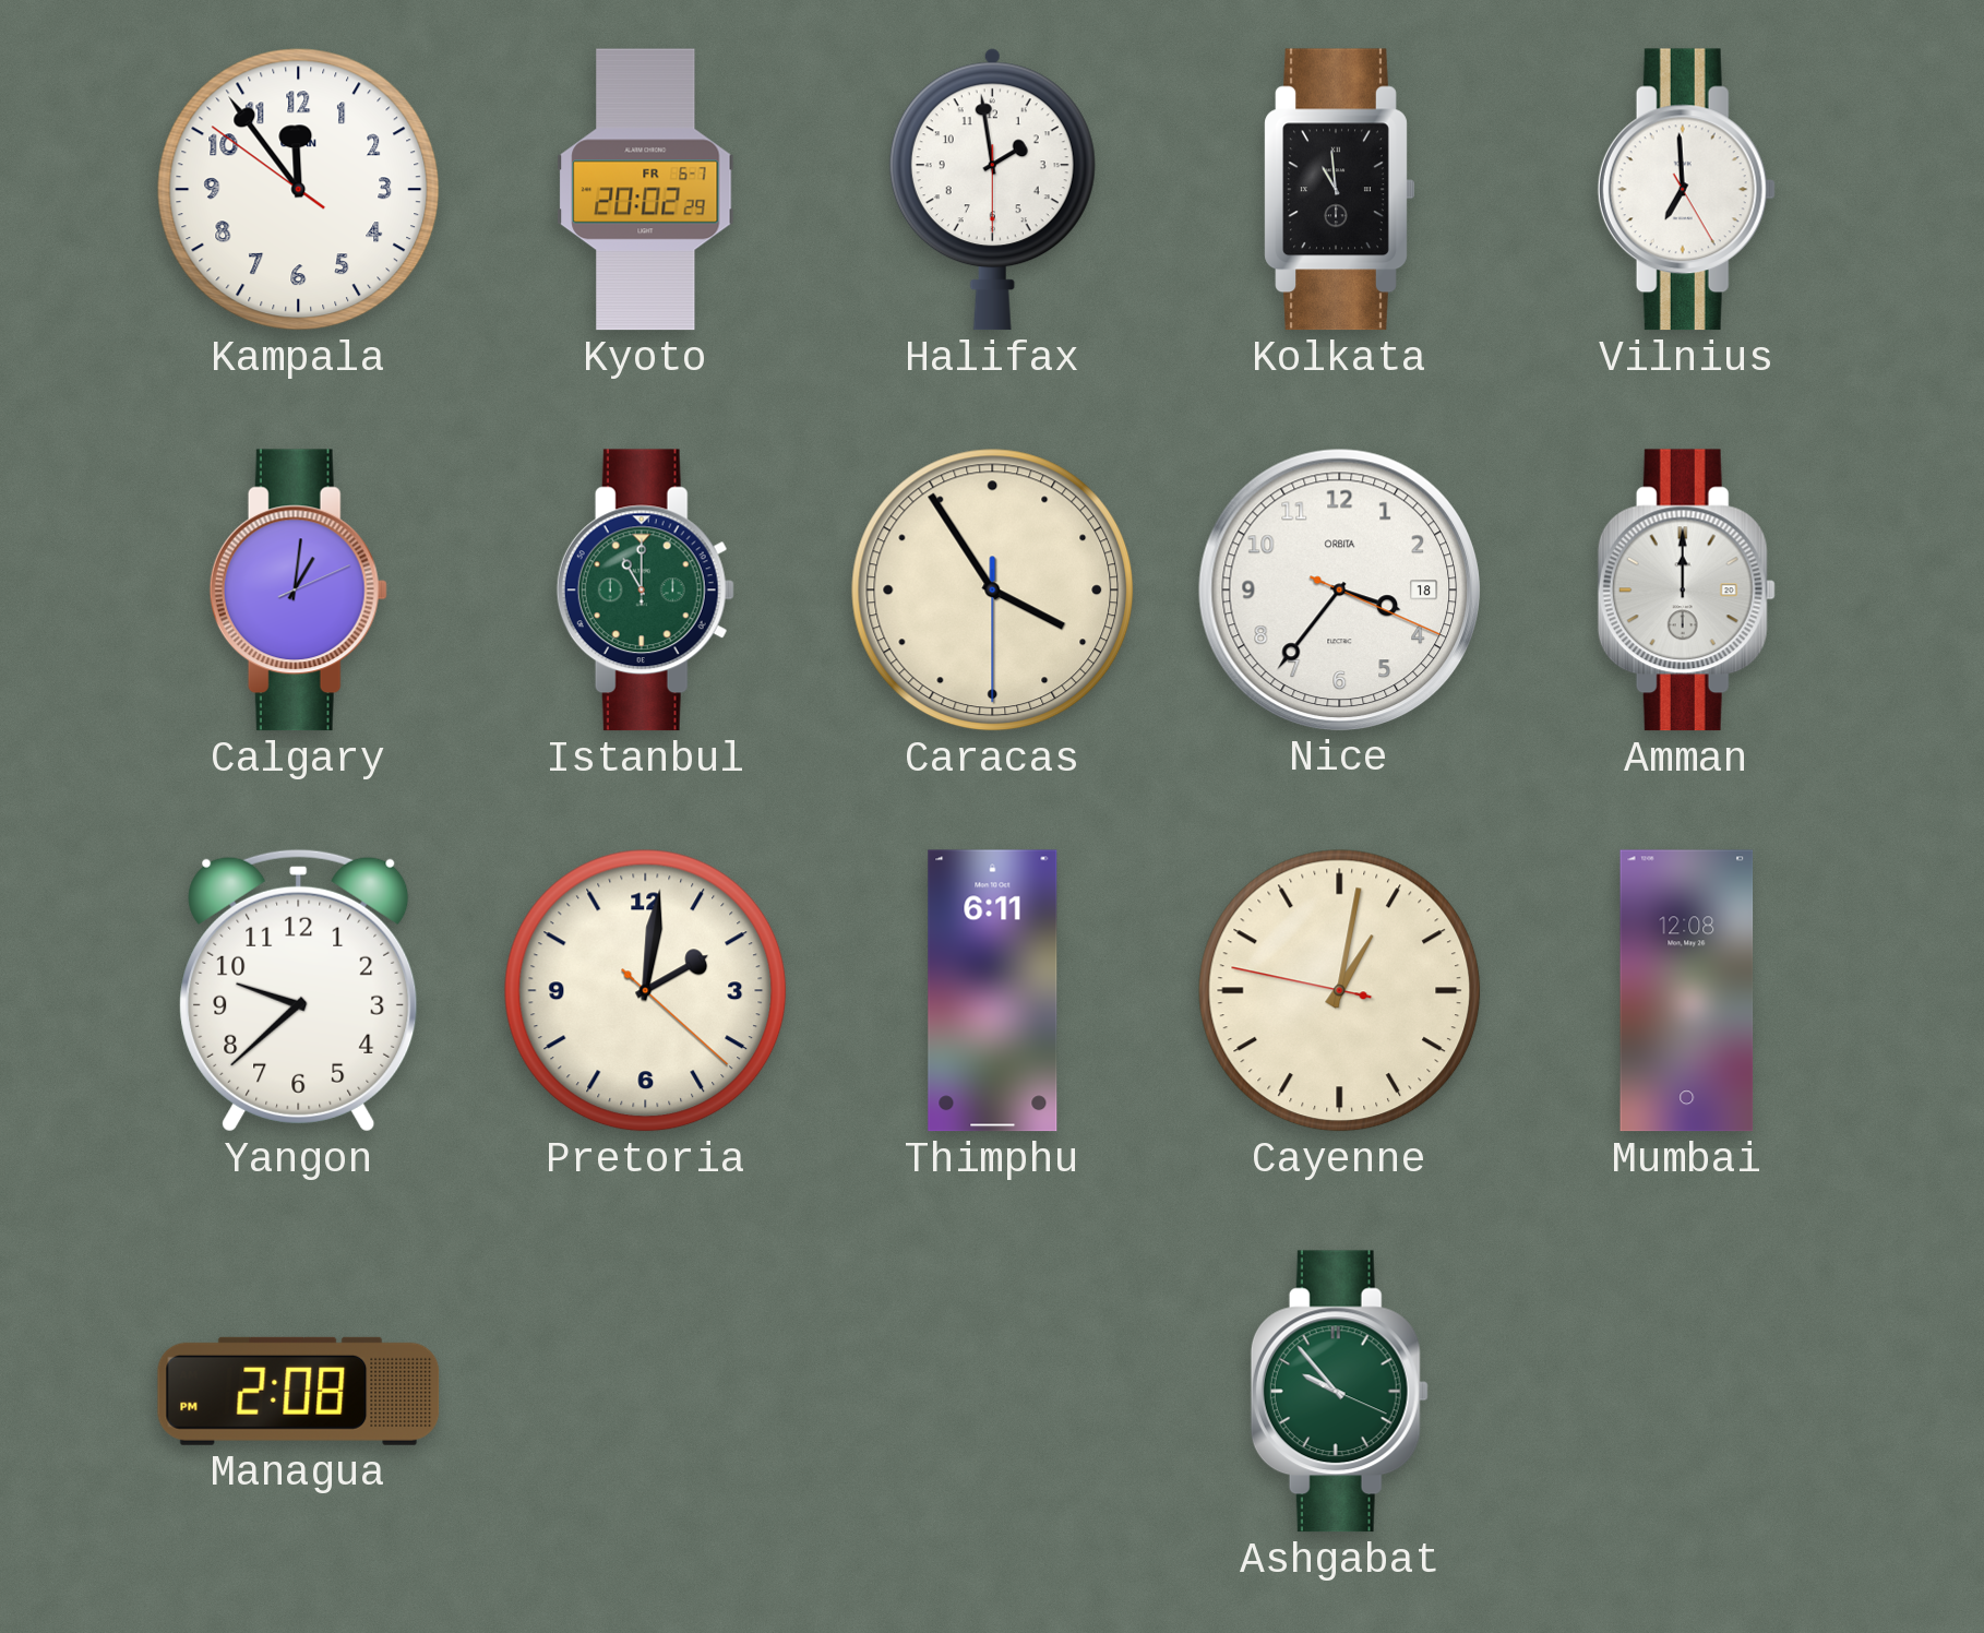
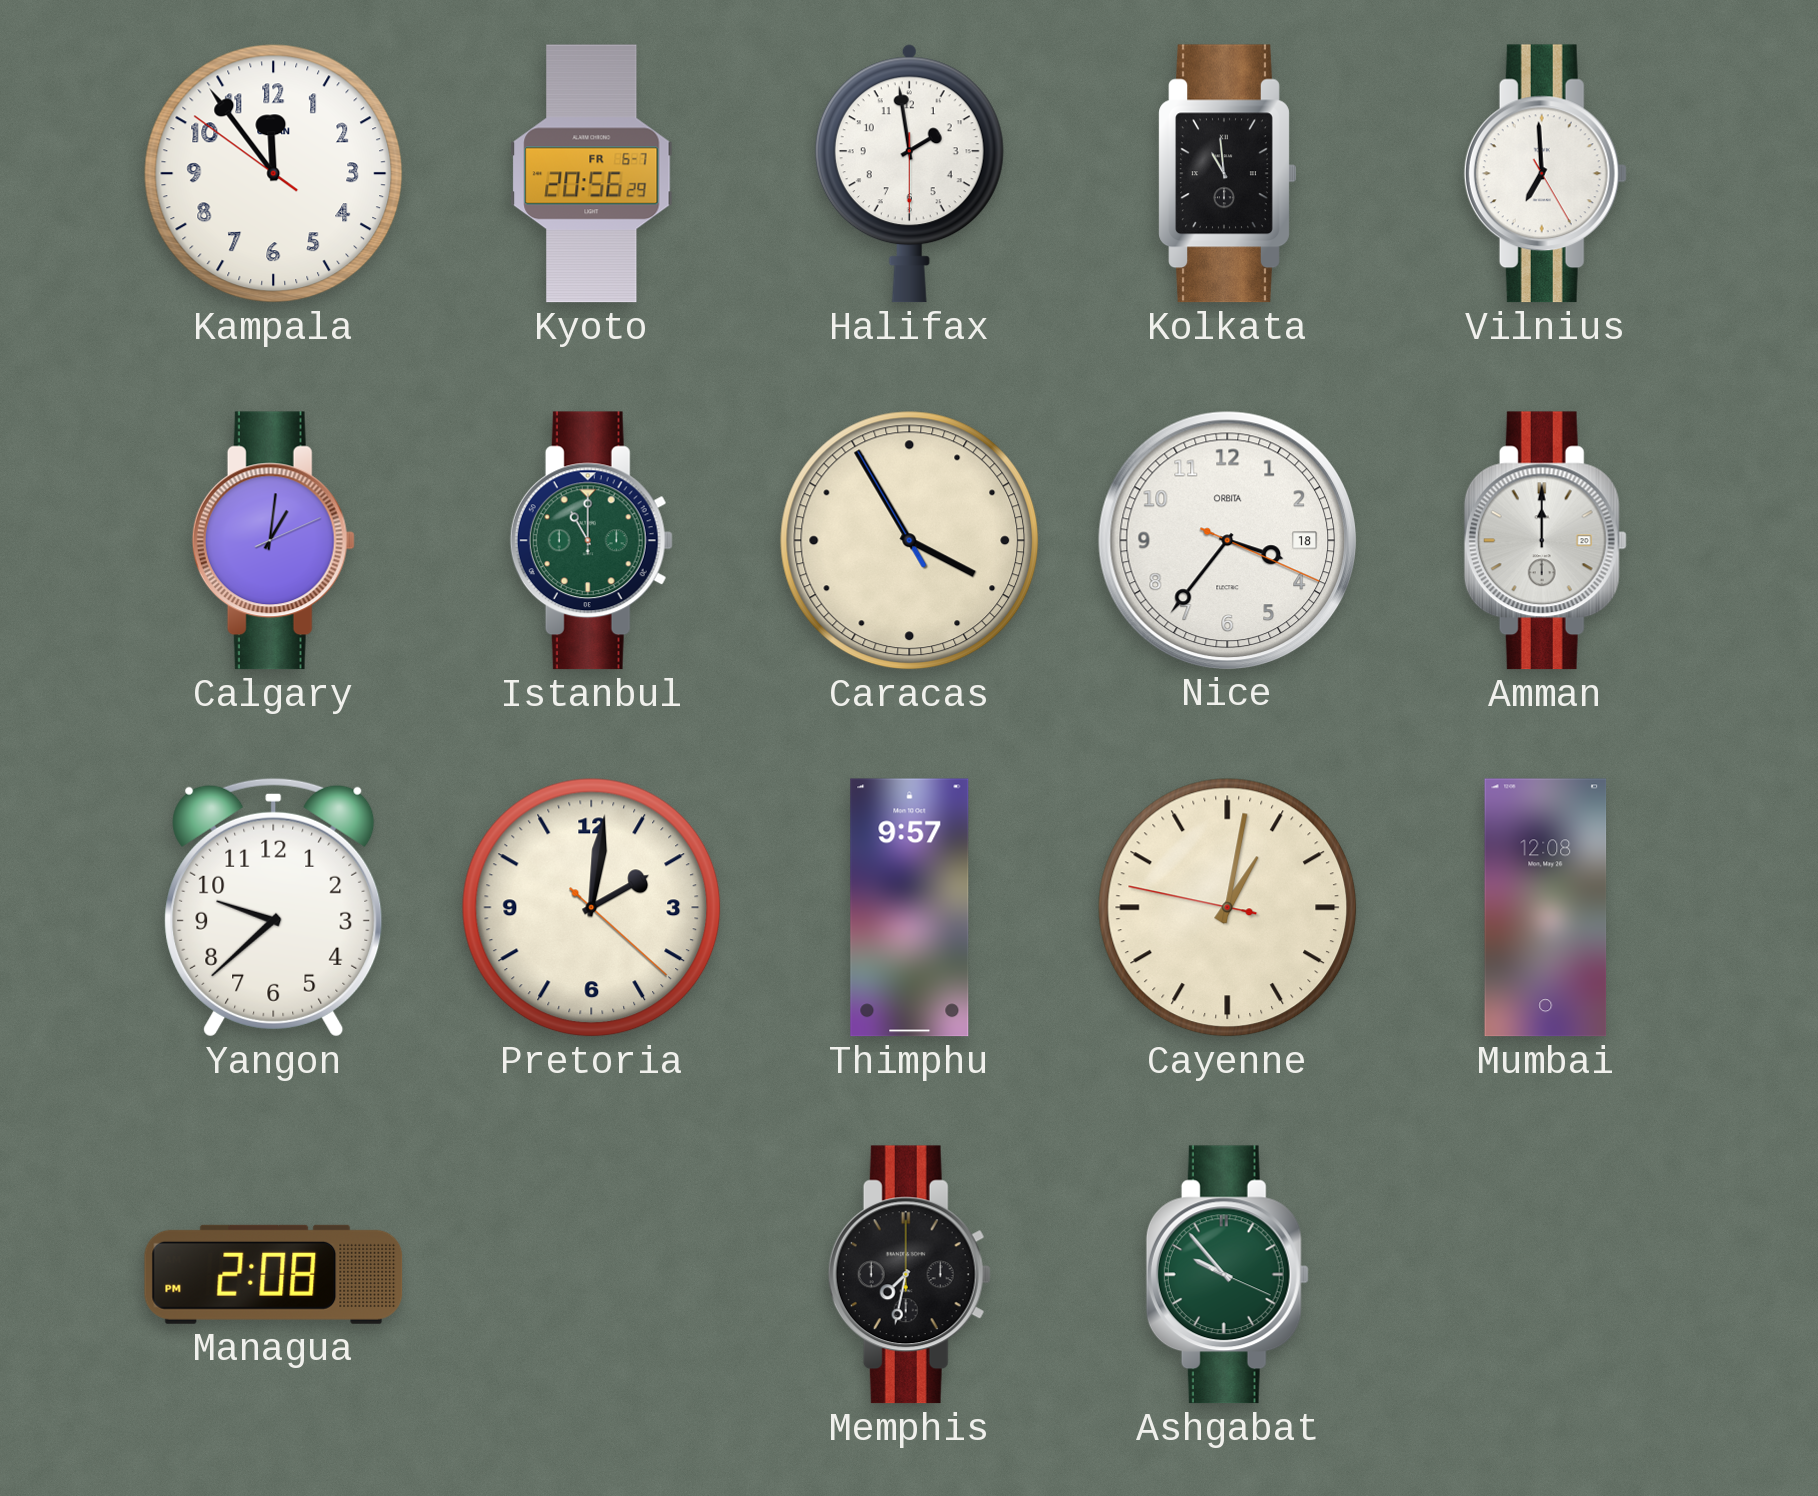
Kyoto: 20:02 -> 20:56 (592, 174)
Caracas: 3:54:30 -> 3:54:55 (910, 541)
Thimphu: 6:11 -> 9:57 (910, 908)
Memphis: none -> 7:32 (909, 1275)
